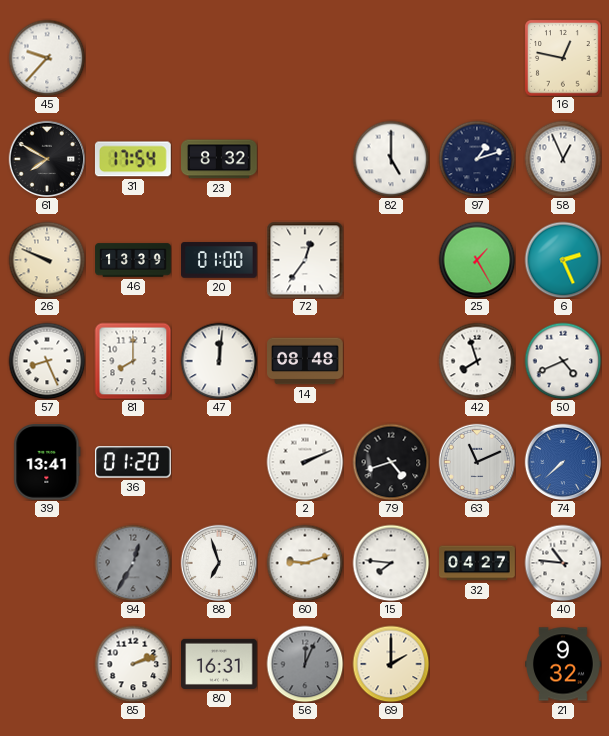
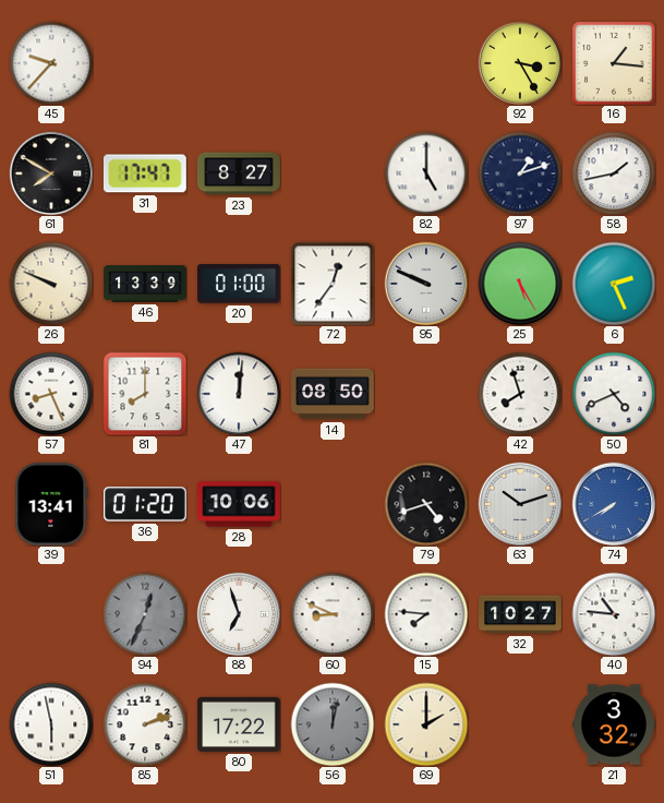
92: none -> 3:25 (520, 63)
16: 12:47 -> 1:16 (614, 63)
31: 17:54 -> 17:47 (145, 173)
23: 8:32 -> 8:27 (240, 173)
58: 12:56 -> 1:43 (614, 173)
95: none -> 9:49 (426, 284)
25: 1:25 -> 5:25 (520, 284)
14: 08:48 -> 08:50 (334, 394)
28: none -> 10:06 (239, 504)
2: 2:11 -> none (305, 462)
63: 11:11 -> 10:12 (520, 504)
74: 7:38 -> 7:40 (614, 504)
94: 12:35 -> 12:34 (145, 614)
60: 9:12 -> 8:49 (333, 614)
32: 04:27 -> 10:27 (520, 614)
51: none -> 5:58 (51, 724)
80: 16:31 -> 17:22 (240, 724)
56: 12:04 -> 12:02 (333, 724)
21: 9:32 -> 3:32 (614, 724)
